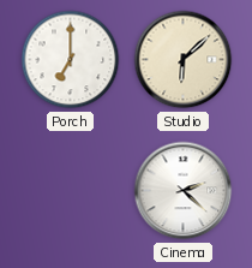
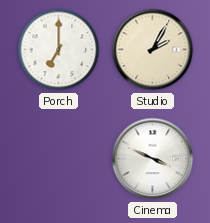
Studio: 6:08 -> 2:05 (153, 50)
Cinema: 2:22 -> 3:49 (153, 159)
